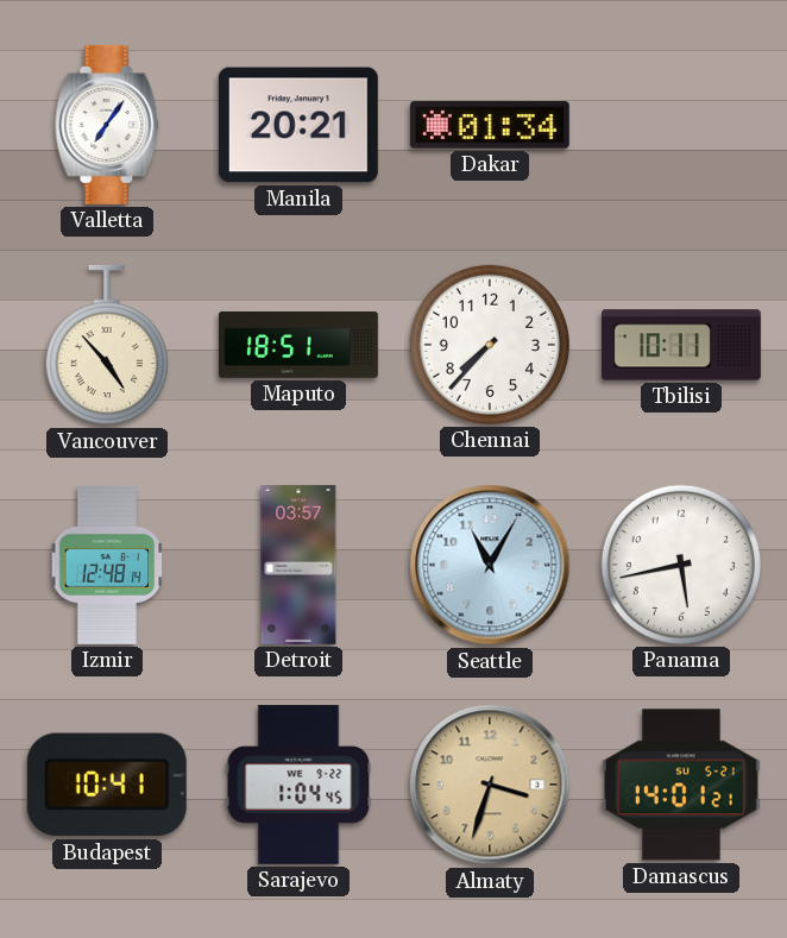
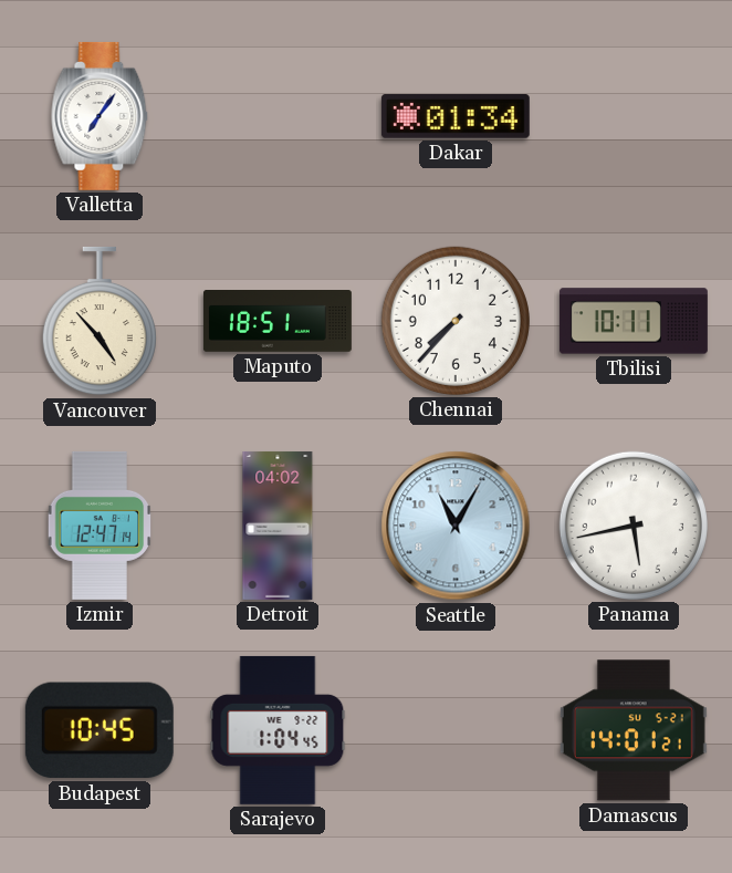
Manila: 20:21 -> none (298, 125)
Izmir: 12:48 -> 12:47 (100, 526)
Detroit: 03:57 -> 04:02 (278, 526)
Budapest: 10:41 -> 10:45 (100, 730)
Almaty: 3:33 -> none (490, 785)
